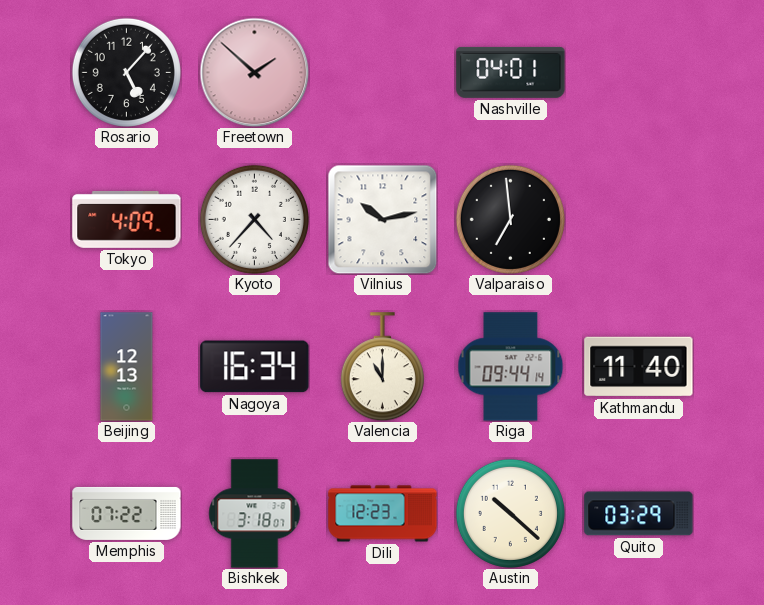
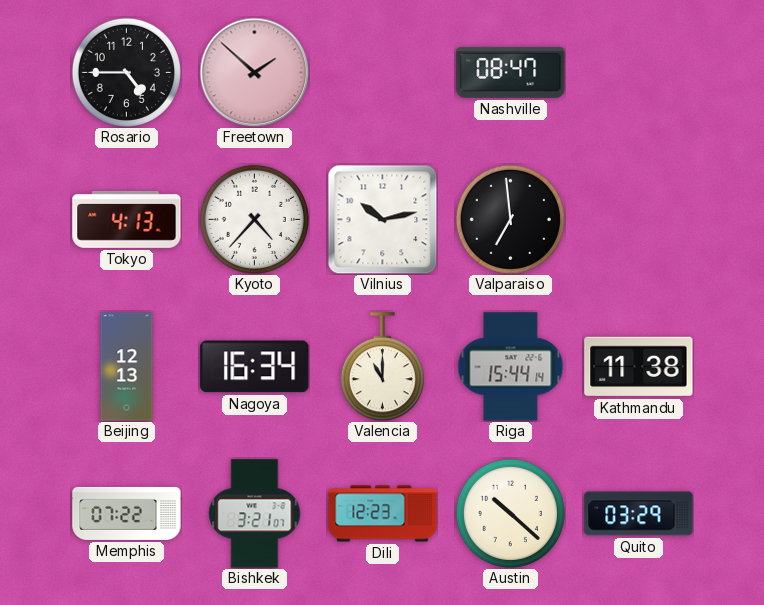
Rosario: 5:07 -> 4:45 (126, 72)
Nashville: 04:01 -> 08:47 (511, 72)
Tokyo: 4:09 -> 4:13 (127, 219)
Riga: 09:44 -> 15:44 (511, 367)
Kathmandu: 11:40 -> 11:38 (639, 367)
Bishkek: 3:18 -> 3:21 (255, 514)
